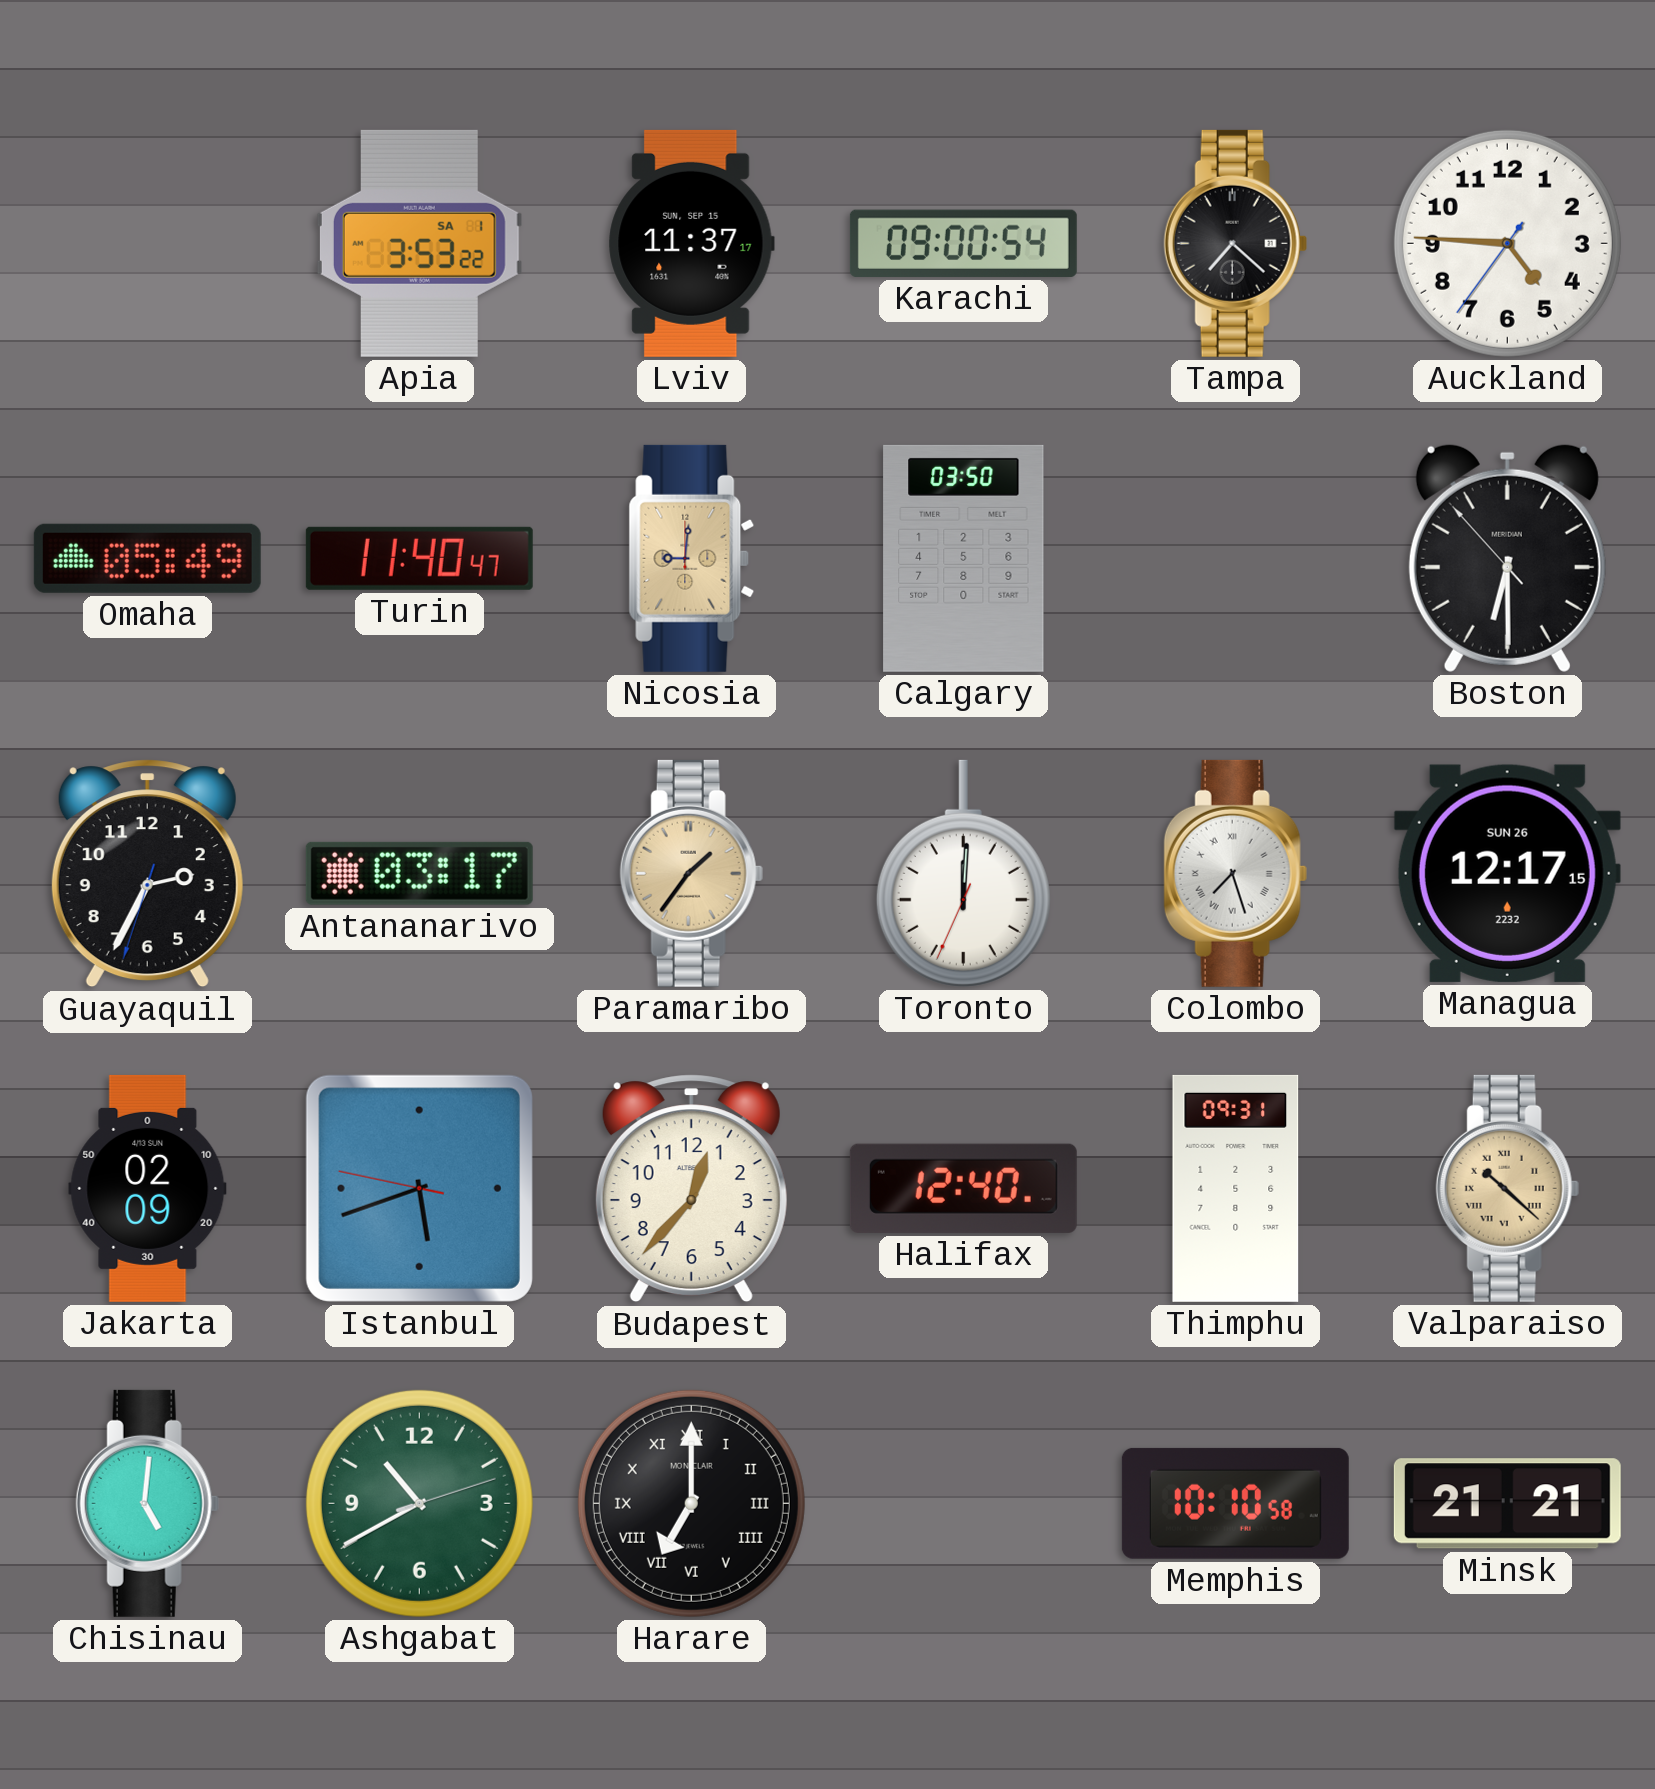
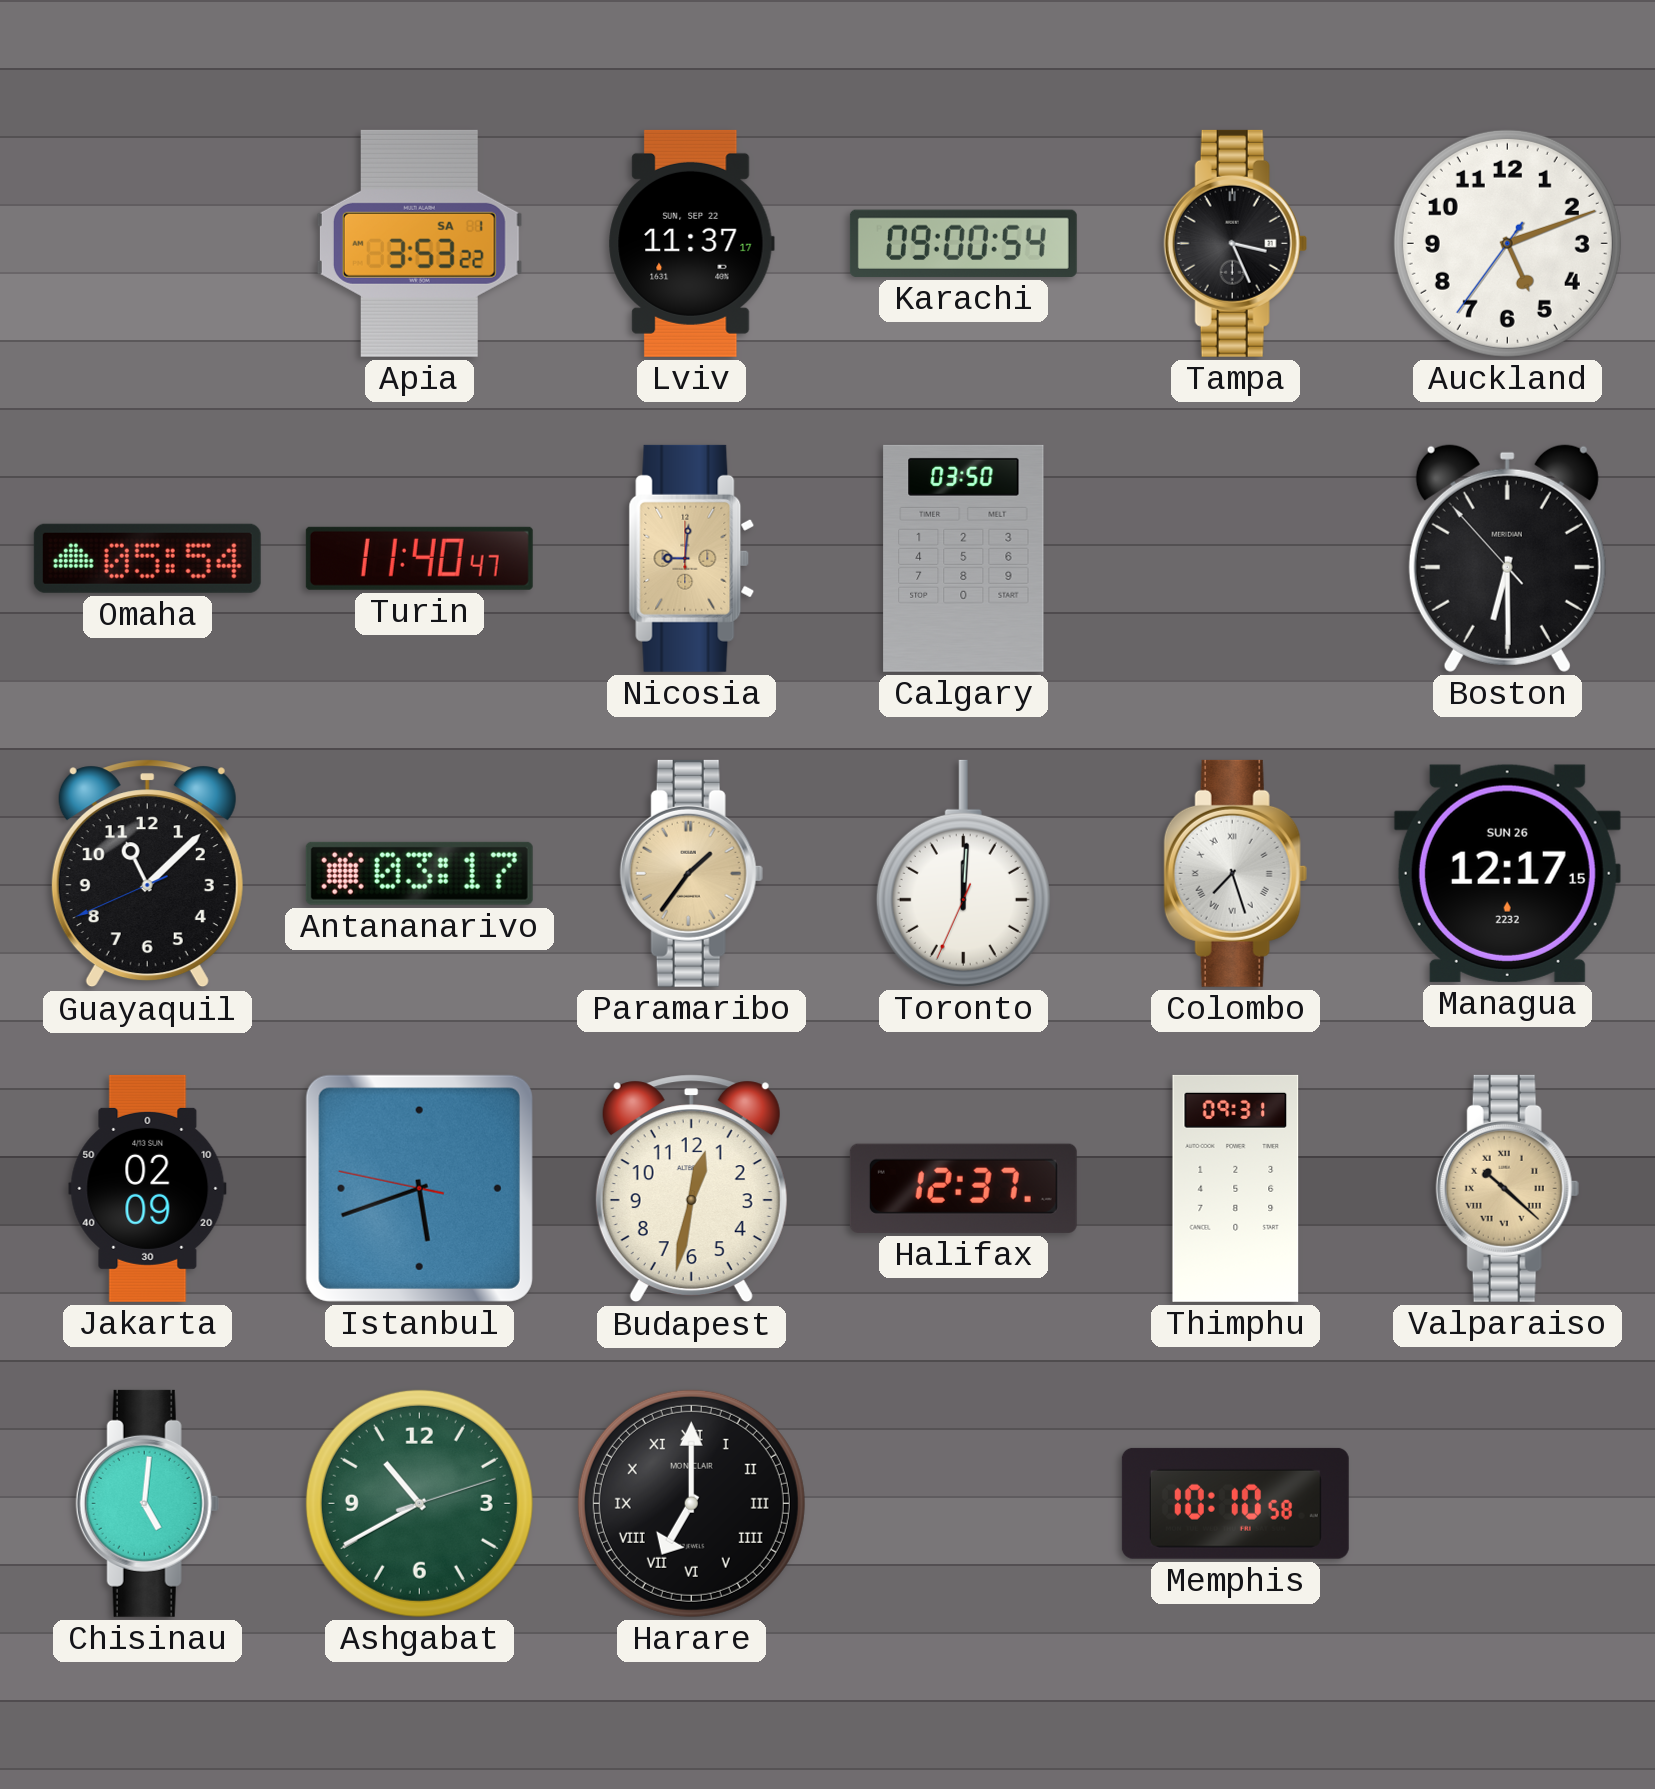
Lviv date: SUN, SEP 15 -> SUN, SEP 22 (691, 243)
Tampa: 7:22 -> 3:26 (1235, 243)
Auckland: 4:45 -> 5:11 (1507, 243)
Omaha: 05:49 -> 05:54 (147, 558)
Guayaquil: 2:34 -> 11:07 (147, 874)
Budapest: 12:37 -> 12:32 (691, 1189)
Halifax: 12:40 -> 12:37 (963, 1188)
Minsk: 21:21 -> none (1507, 1504)
